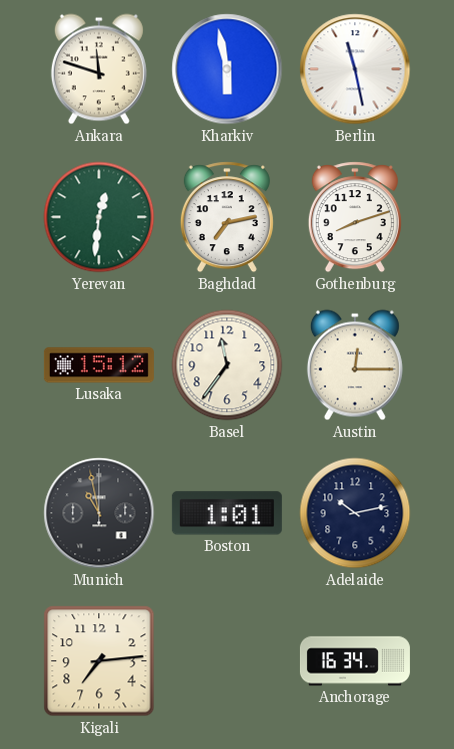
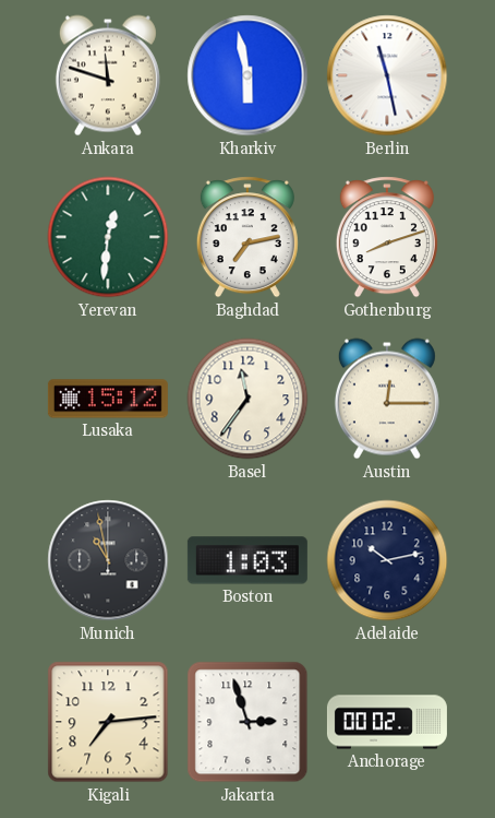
Boston: 1:01 -> 1:03 (247, 560)
Jakarta: none -> 2:57 (247, 722)
Anchorage: 16:34 -> 00:02 (387, 722)
